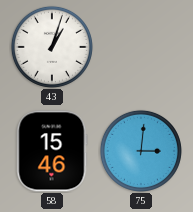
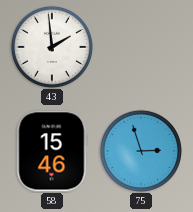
43: 1:03 -> 1:59 (52, 47)
75: 3:01 -> 2:57 (141, 151)
